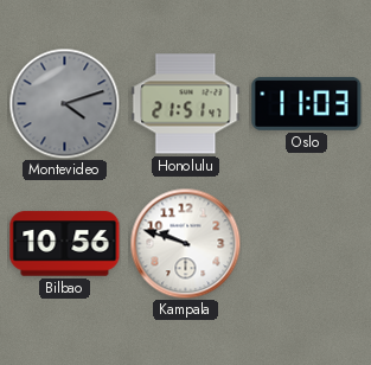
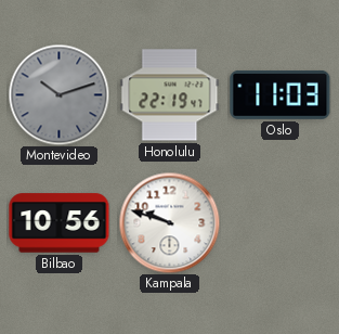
Montevideo: 4:12 -> 10:12 (58, 94)
Honolulu: 21:51 -> 22:19 (170, 95)
